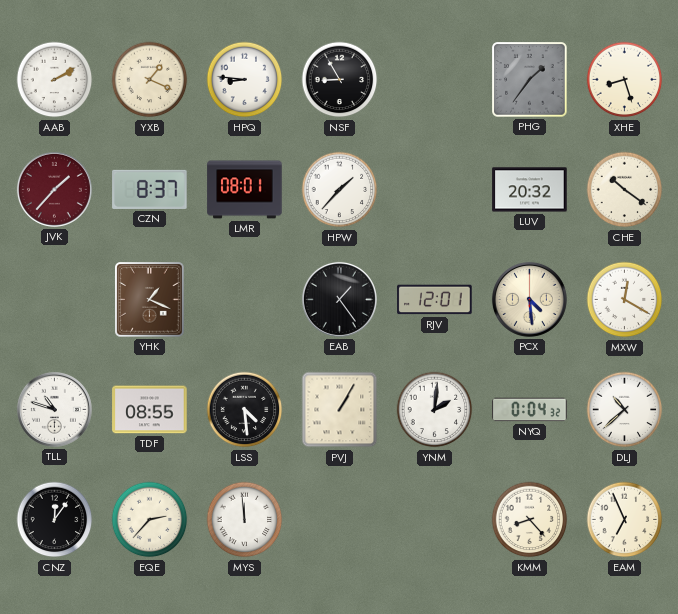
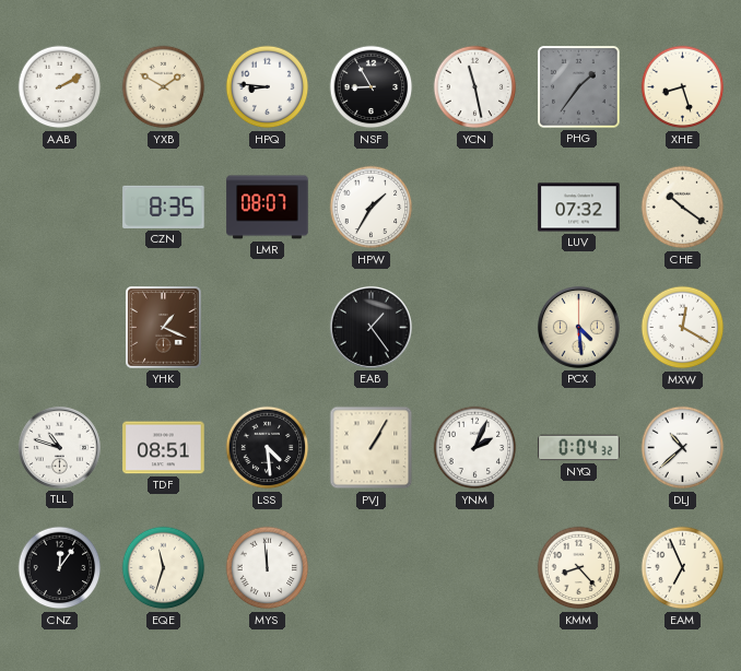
YXB: 1:19 -> 1:50 (164, 87)
YCN: none -> 11:28 (475, 87)
JVK: 1:37 -> none (54, 189)
CZN: 8:37 -> 8:35 (164, 207)
LMR: 08:01 -> 08:07 (268, 208)
HPW: 1:37 -> 1:35 (372, 208)
LUV: 20:32 -> 07:32 (579, 208)
RJV: 12:01 -> none (435, 300)
TDF: 08:55 -> 08:51 (164, 448)
YNM: 2:01 -> 2:04 (475, 448)
EQE: 2:37 -> 11:33 (164, 568)
